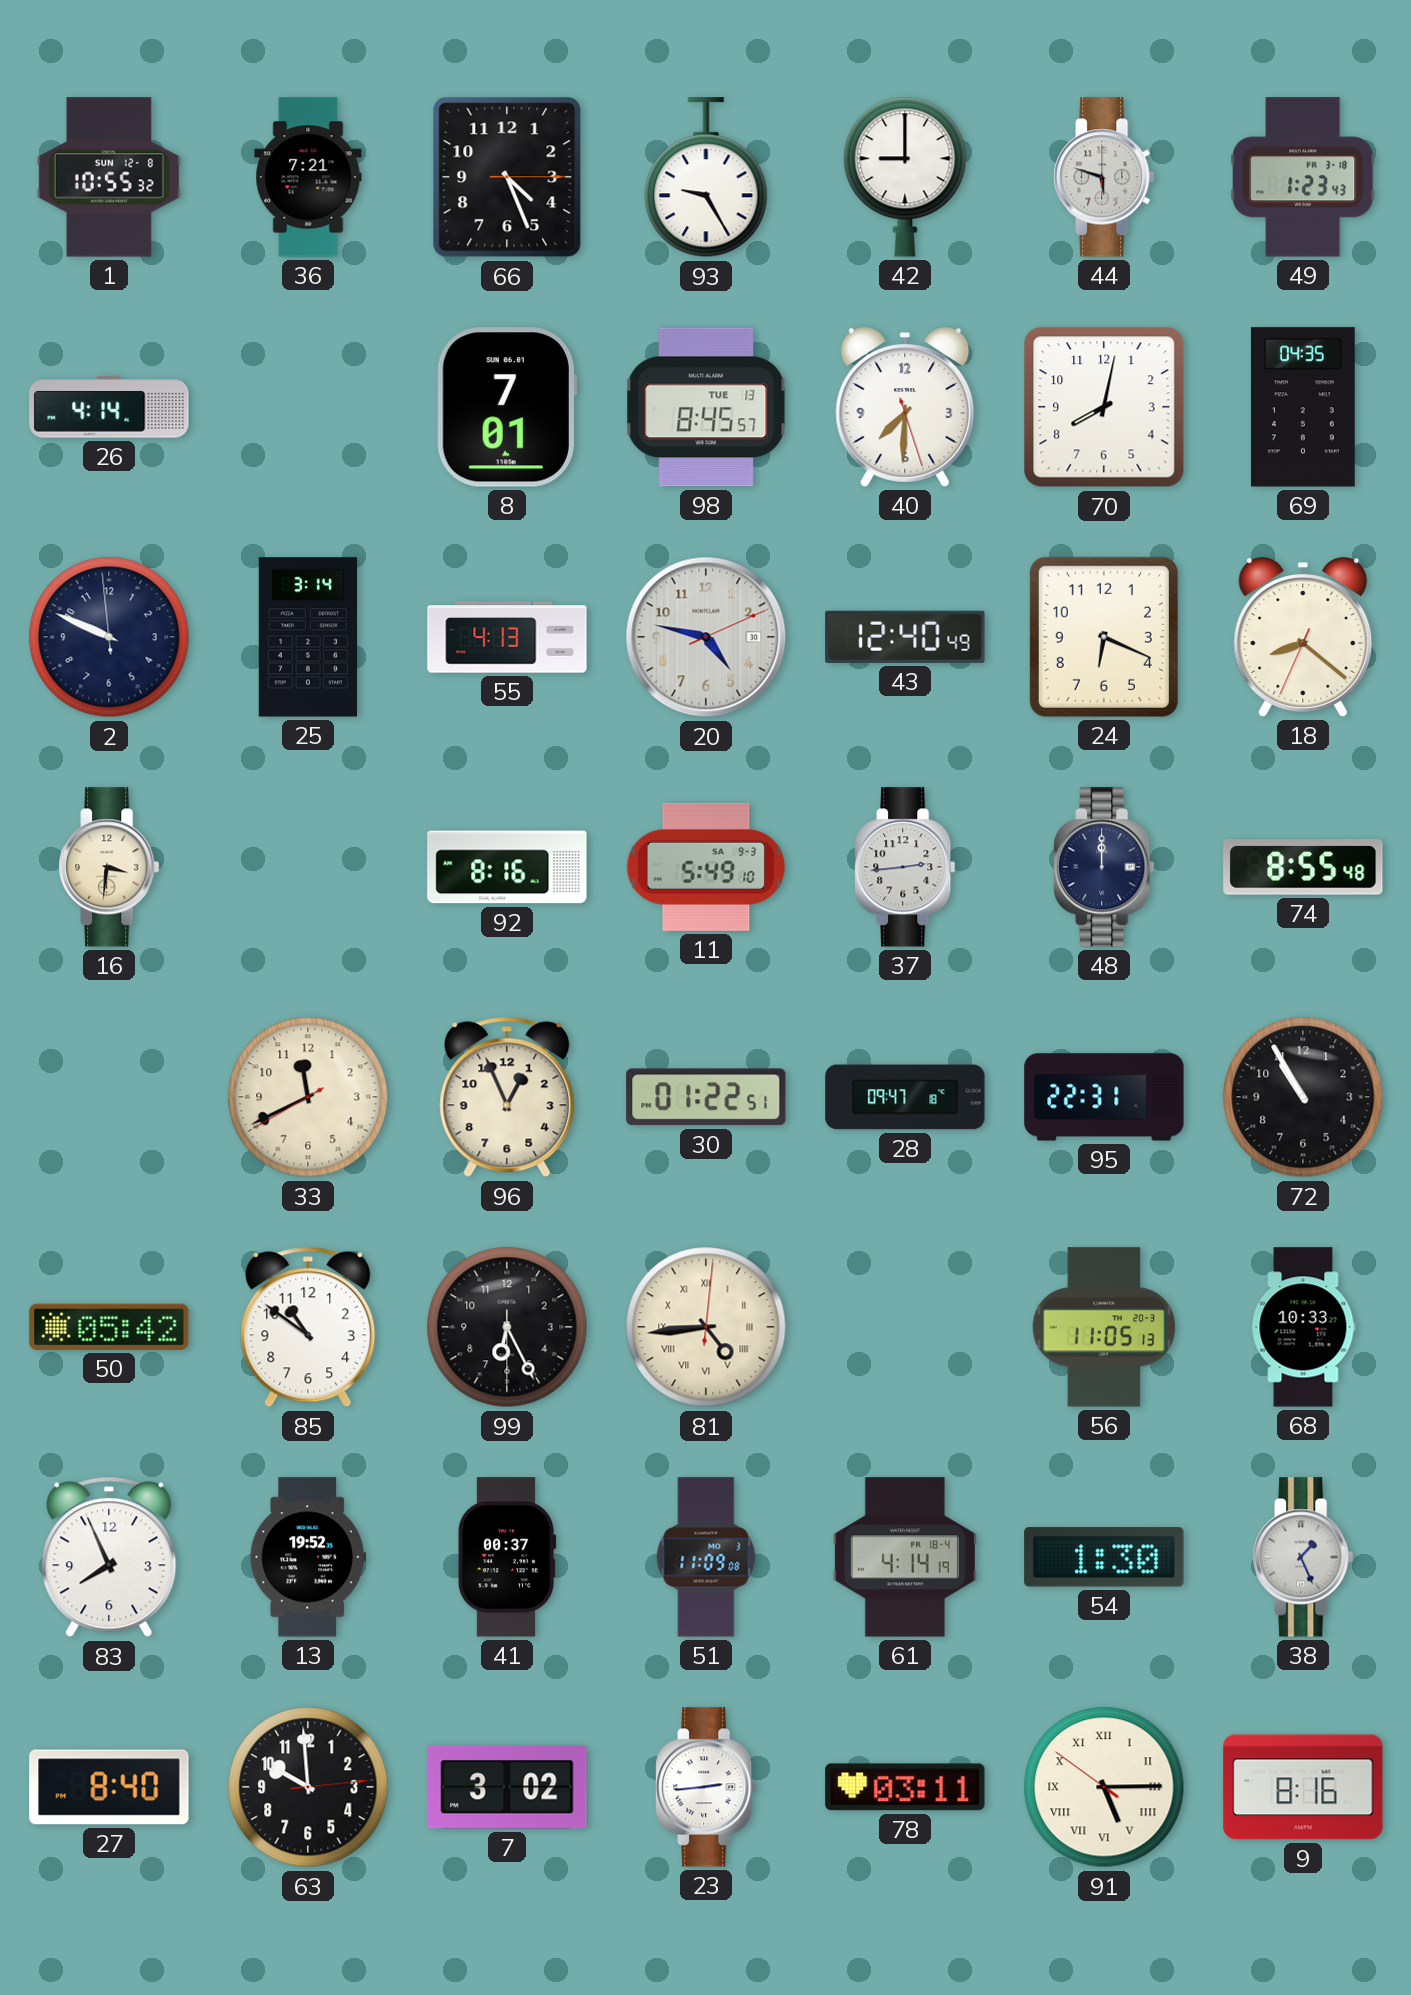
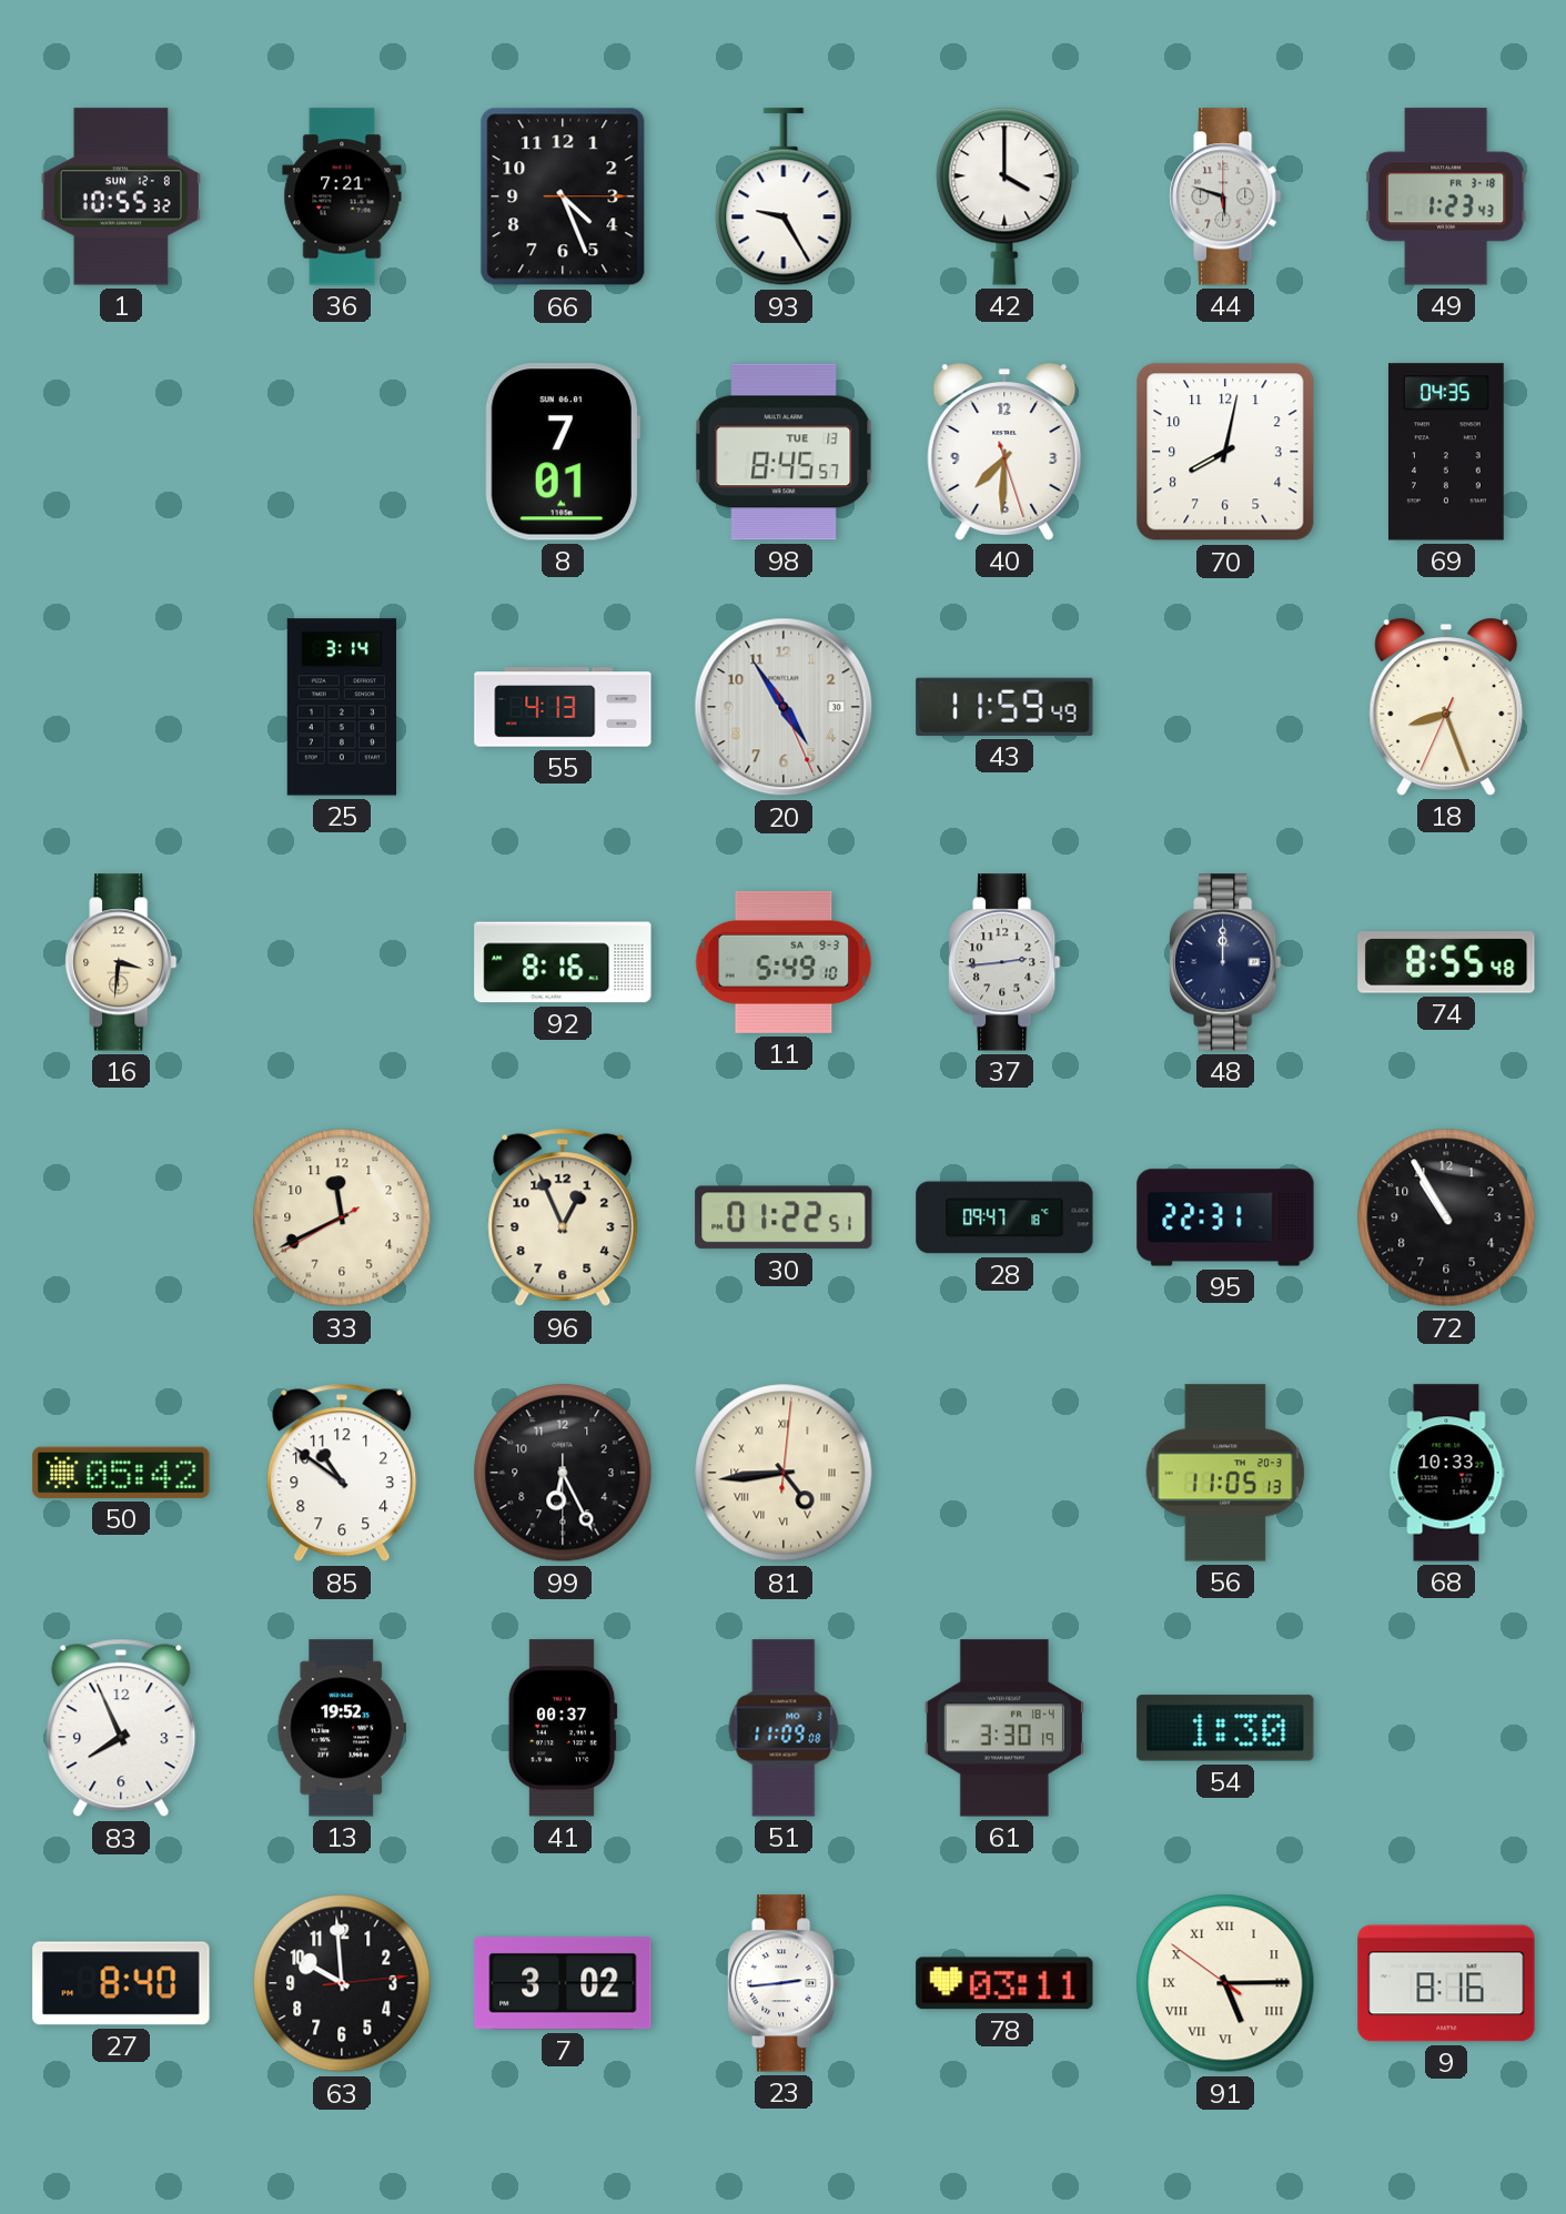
42: 9:00 -> 4:00 (1004, 196)
26: 4:14 -> none (109, 407)
2: 9:48 -> none (109, 637)
20: 4:47 -> 4:54 (784, 707)
43: 12:40 -> 11:59 (1004, 707)
24: 6:19 -> none (1104, 637)
18: 8:21 -> 8:26 (1446, 707)
61: 4:14 -> 3:30 (1004, 1728)
38: 1:26 -> none (1303, 1557)
